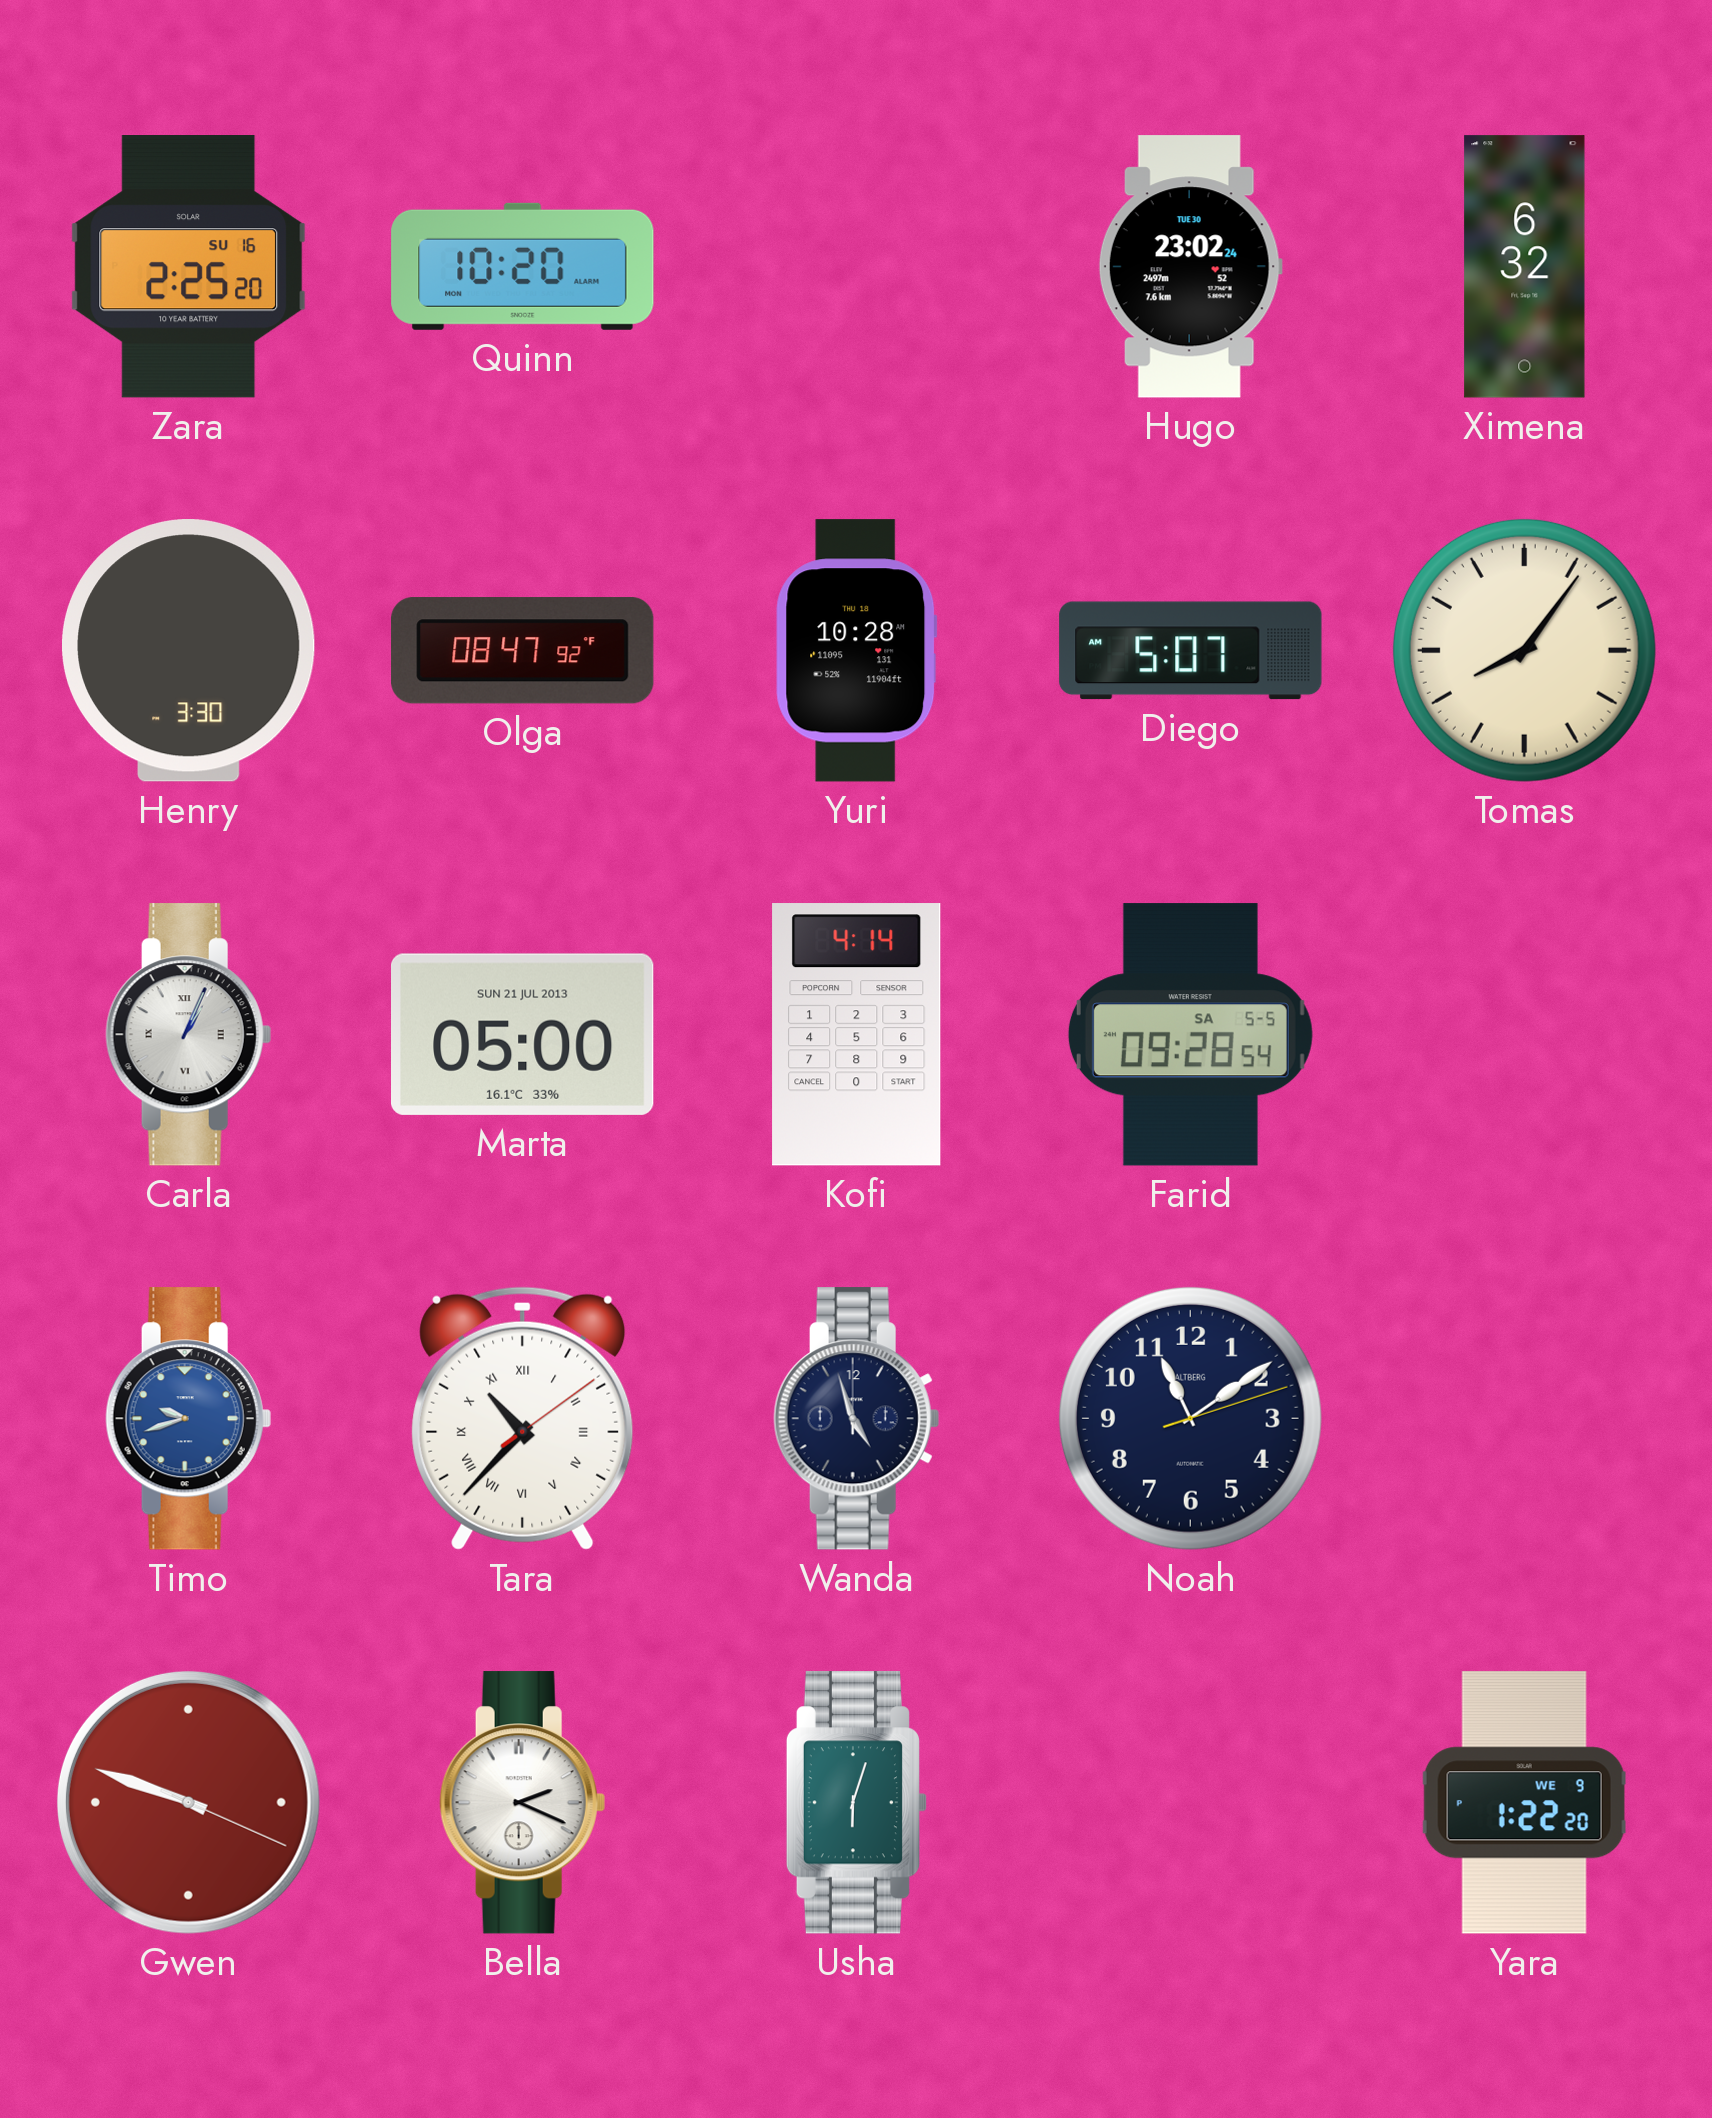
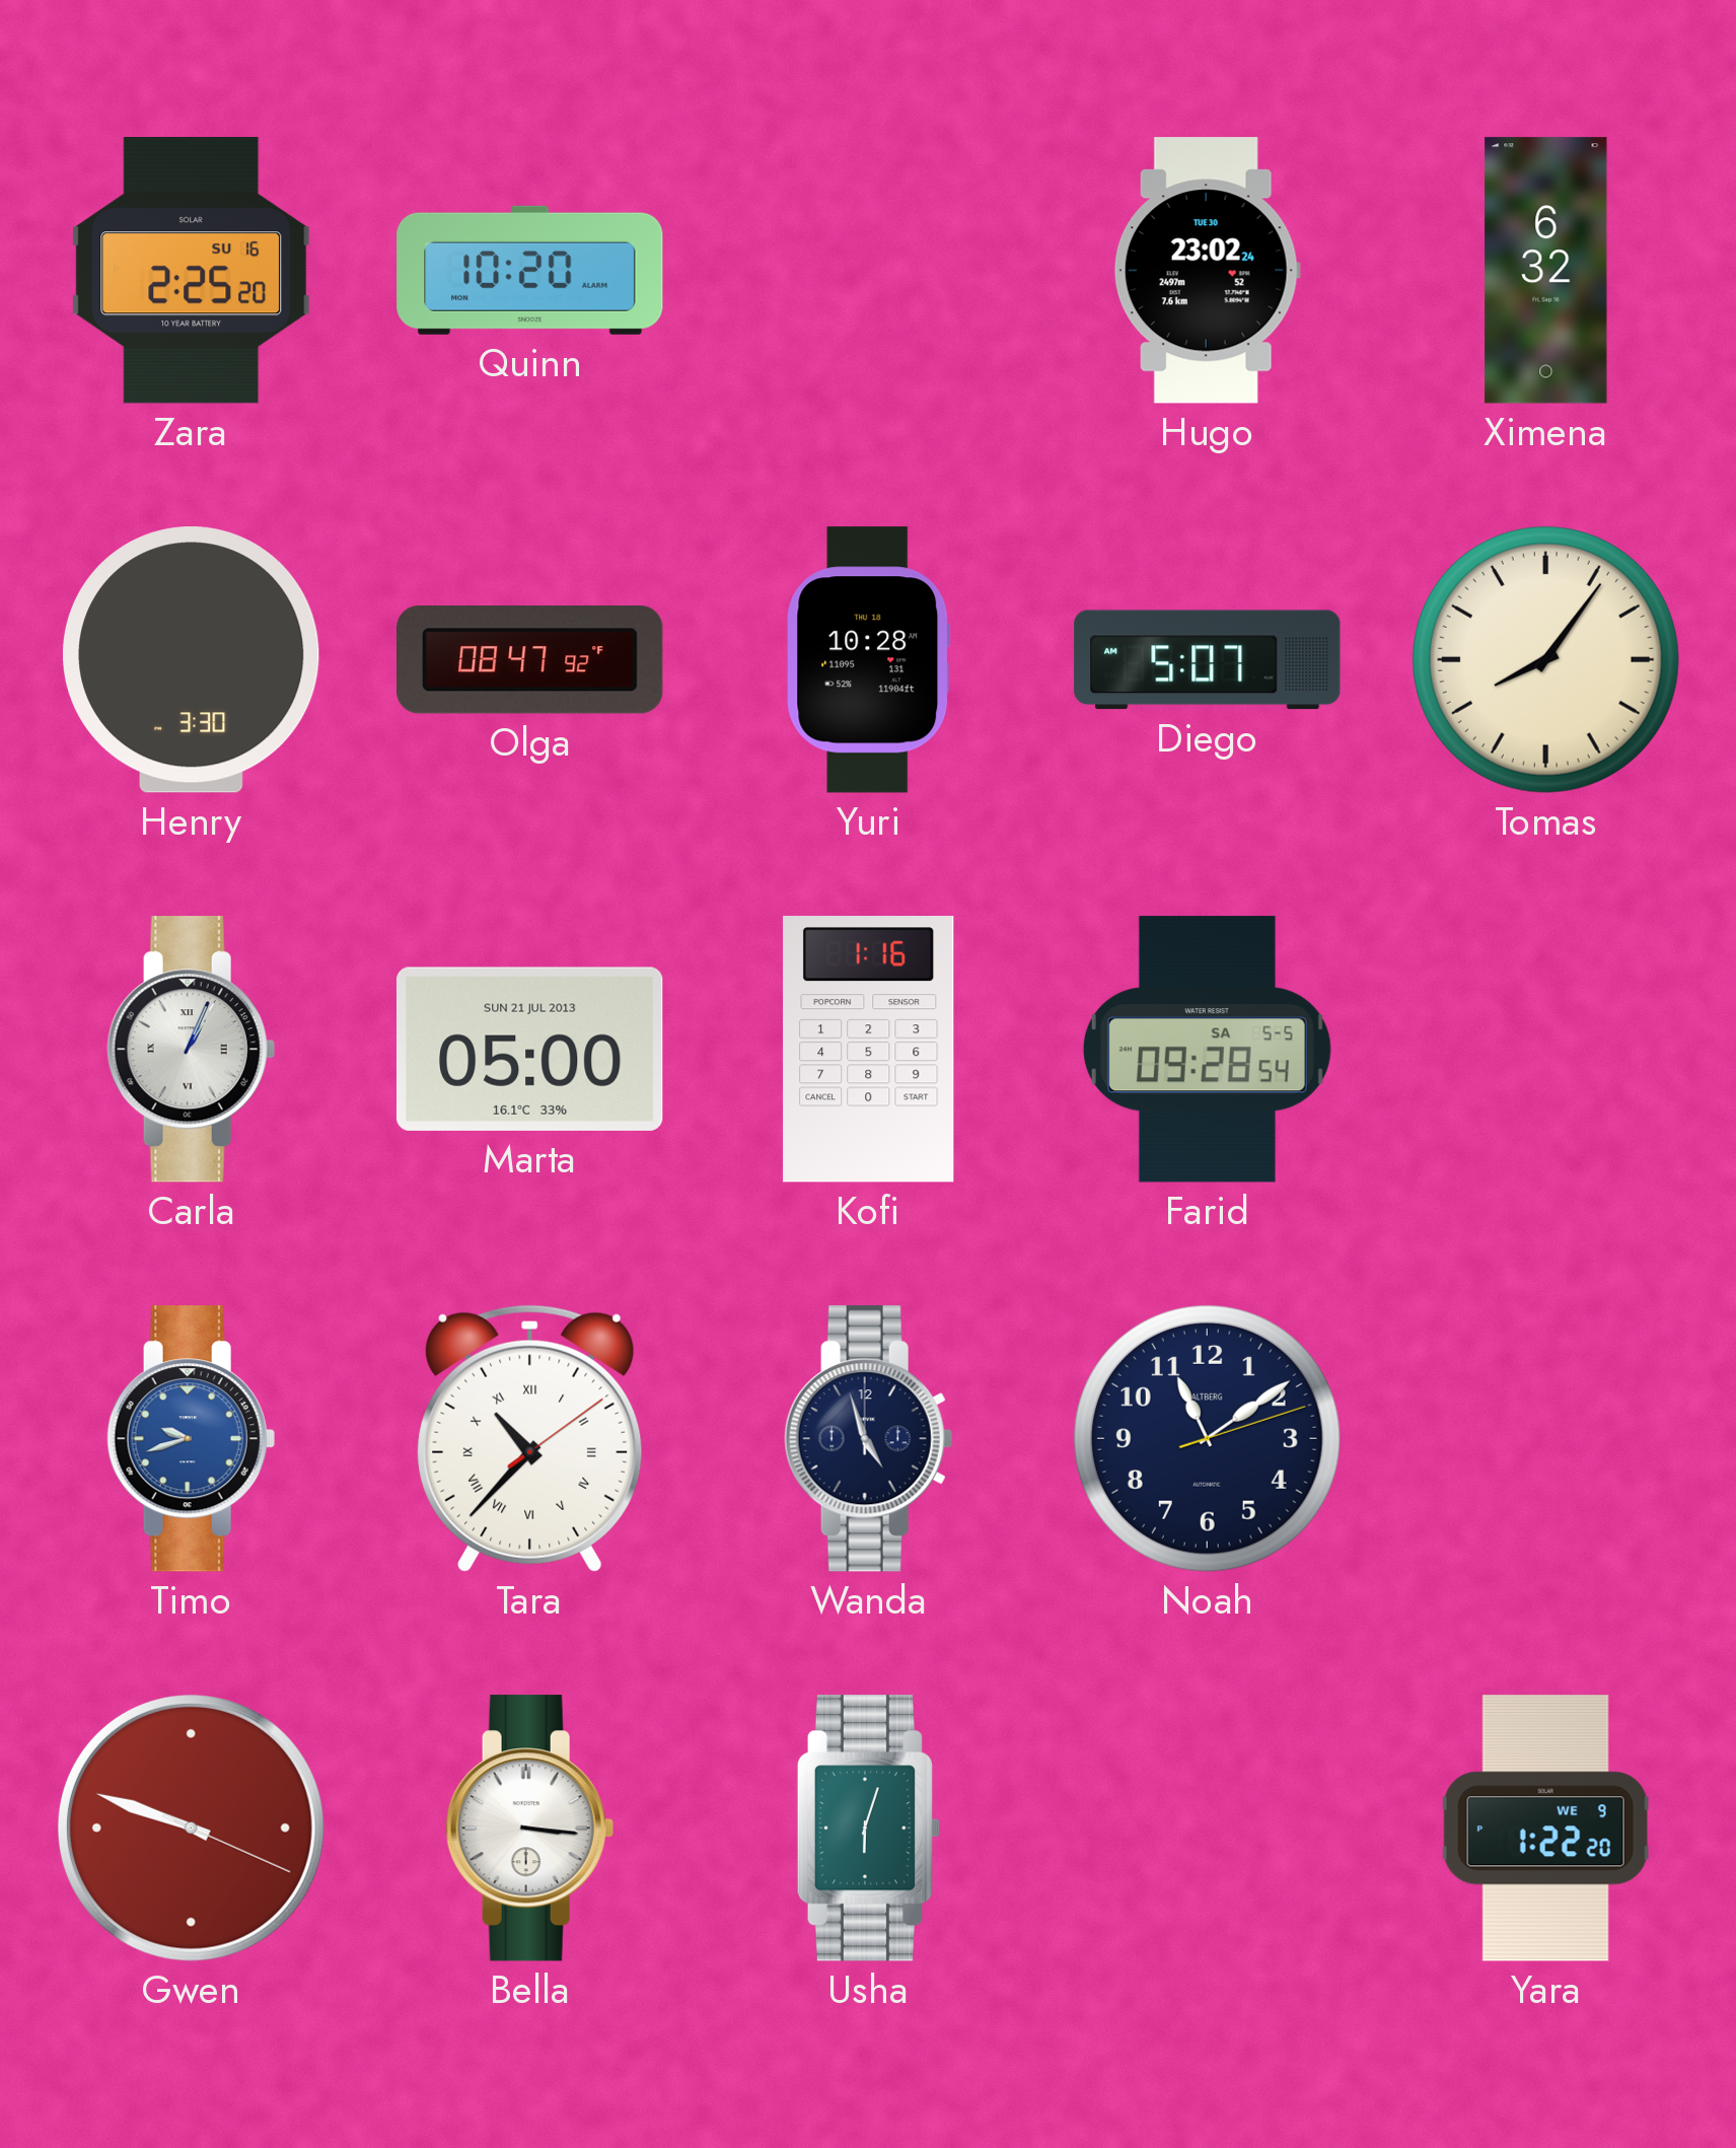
Kofi: 4:14 -> 1:16 (869, 1050)
Bella: 2:19 -> 3:16 (529, 1829)
